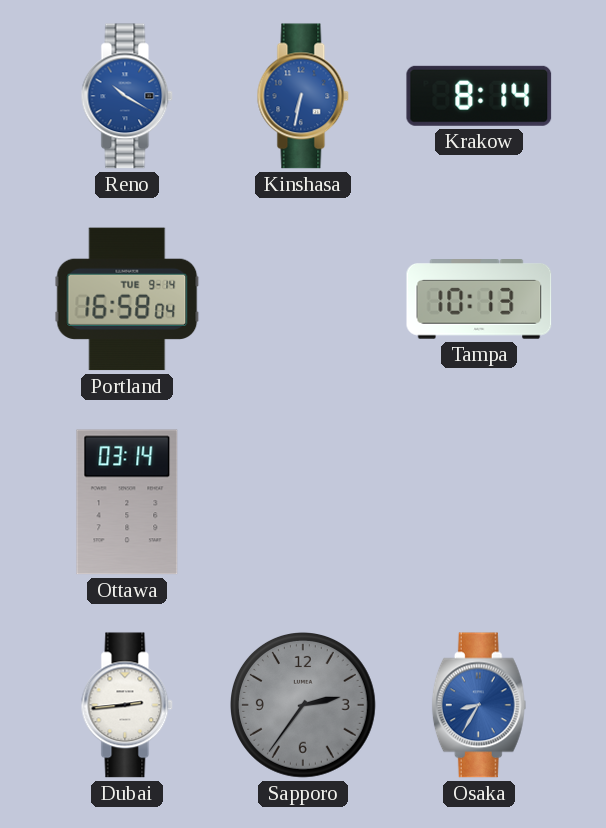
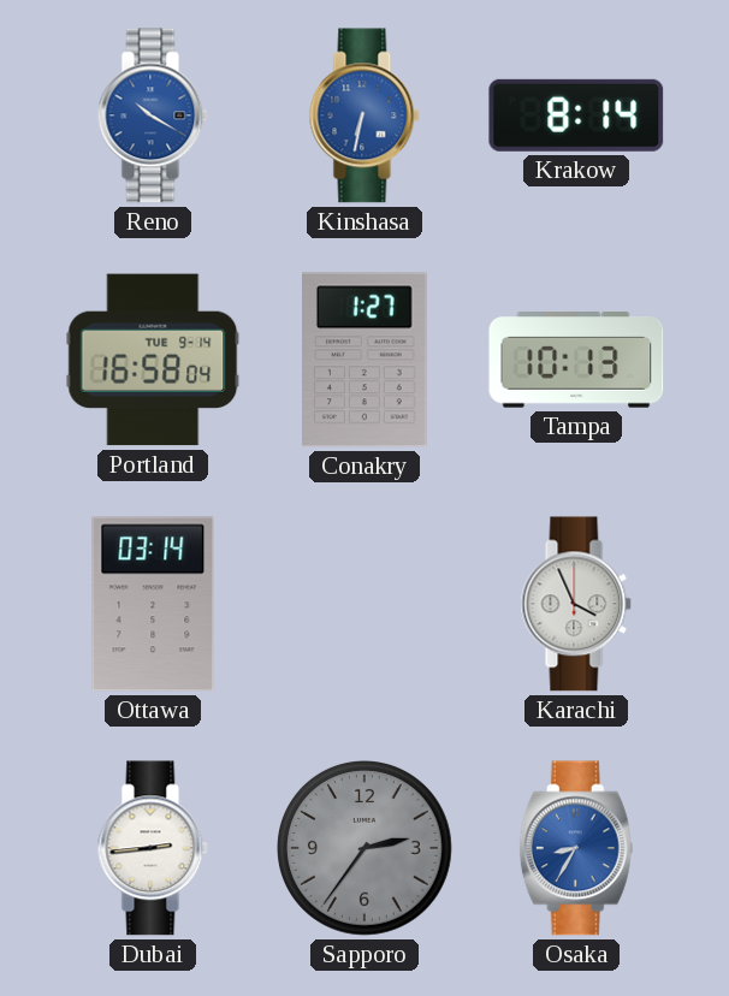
Conakry: none -> 1:27 (366, 360)
Karachi: none -> 3:56 (576, 604)
